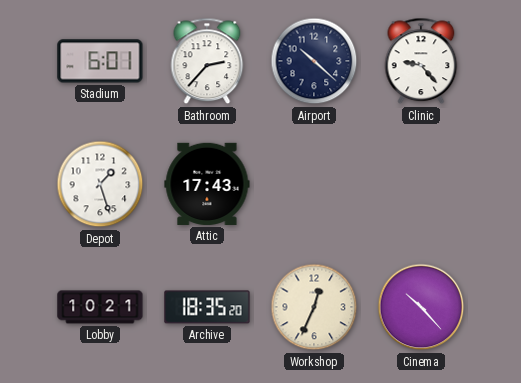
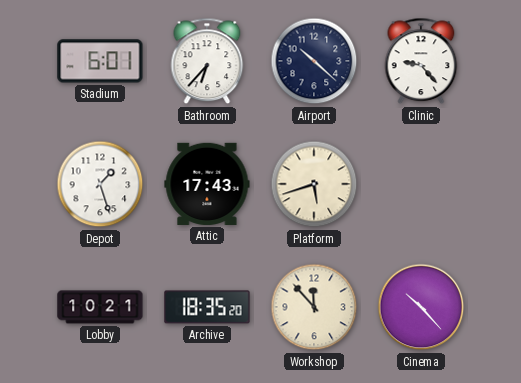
Bathroom: 2:37 -> 6:37 (207, 61)
Platform: none -> 5:42 (314, 184)
Workshop: 12:34 -> 11:53 (314, 307)
